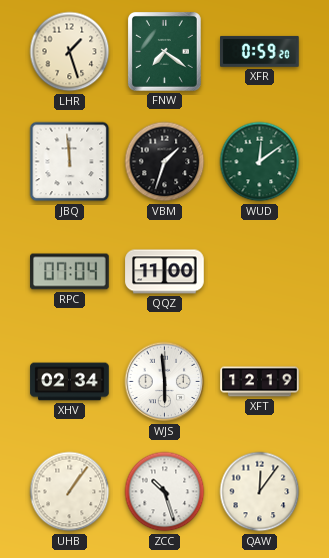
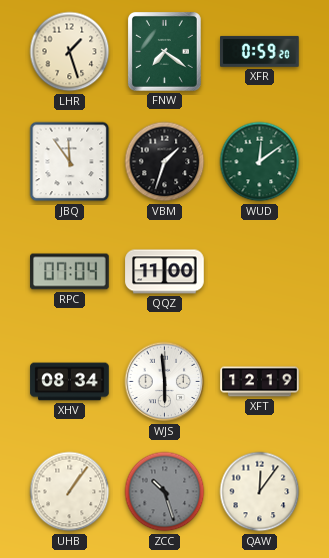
JBQ: 11:59 -> 11:54 (70, 162)
XHV: 02:34 -> 08:34 (70, 382)
ZCC dial: white -> grey (165, 492)
